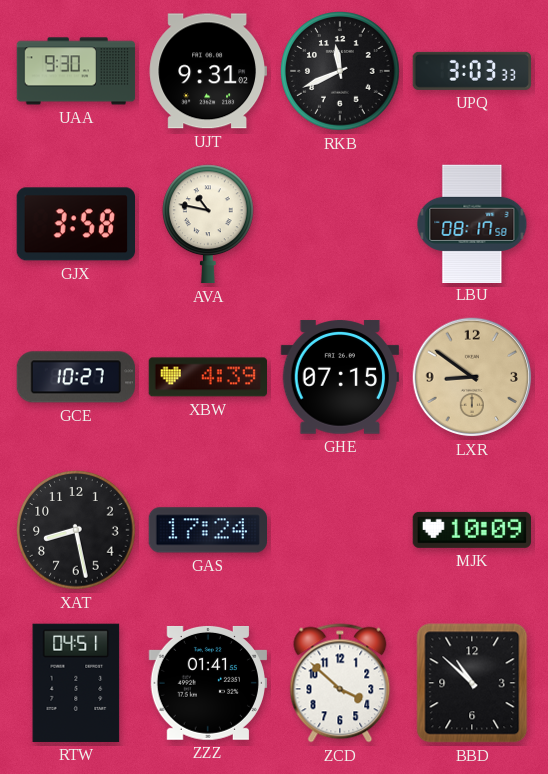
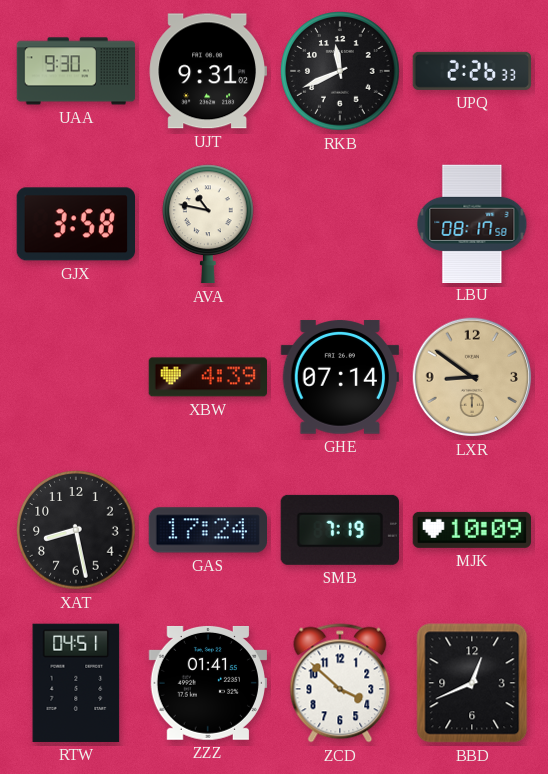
UPQ: 3:03 -> 2:26 (472, 71)
GCE: 10:27 -> none (75, 377)
GHE: 07:15 -> 07:14 (339, 377)
SMB: none -> 7:19 (340, 530)
BBD: 10:52 -> 12:41 (472, 683)
